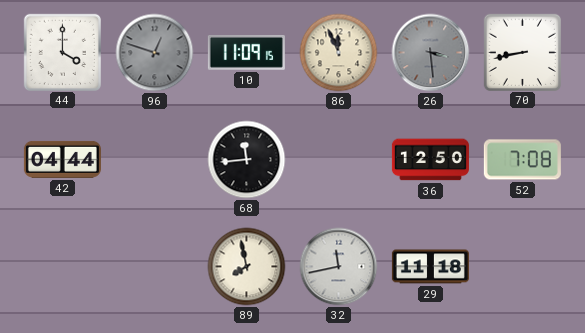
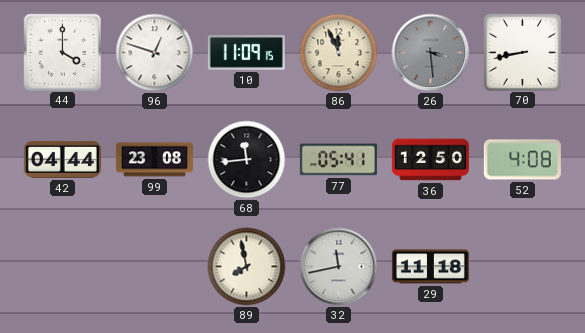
96 dial: grey -> white (155, 53)
99: none -> 23:08 (154, 160)
77: none -> 05:41 (338, 160)
52: 7:08 -> 4:08 (522, 160)
